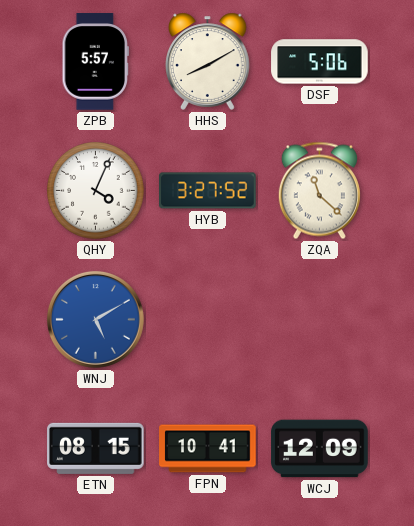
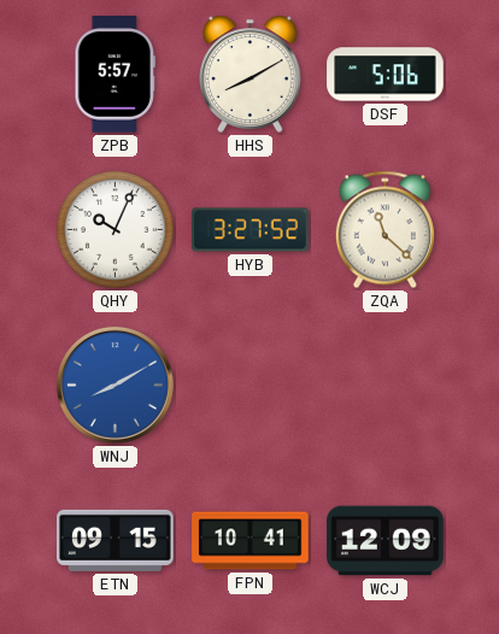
QHY: 4:04 -> 10:04 (116, 230)
WNJ: 5:10 -> 8:10 (115, 384)
ETN: 08:15 -> 09:15 (116, 540)
